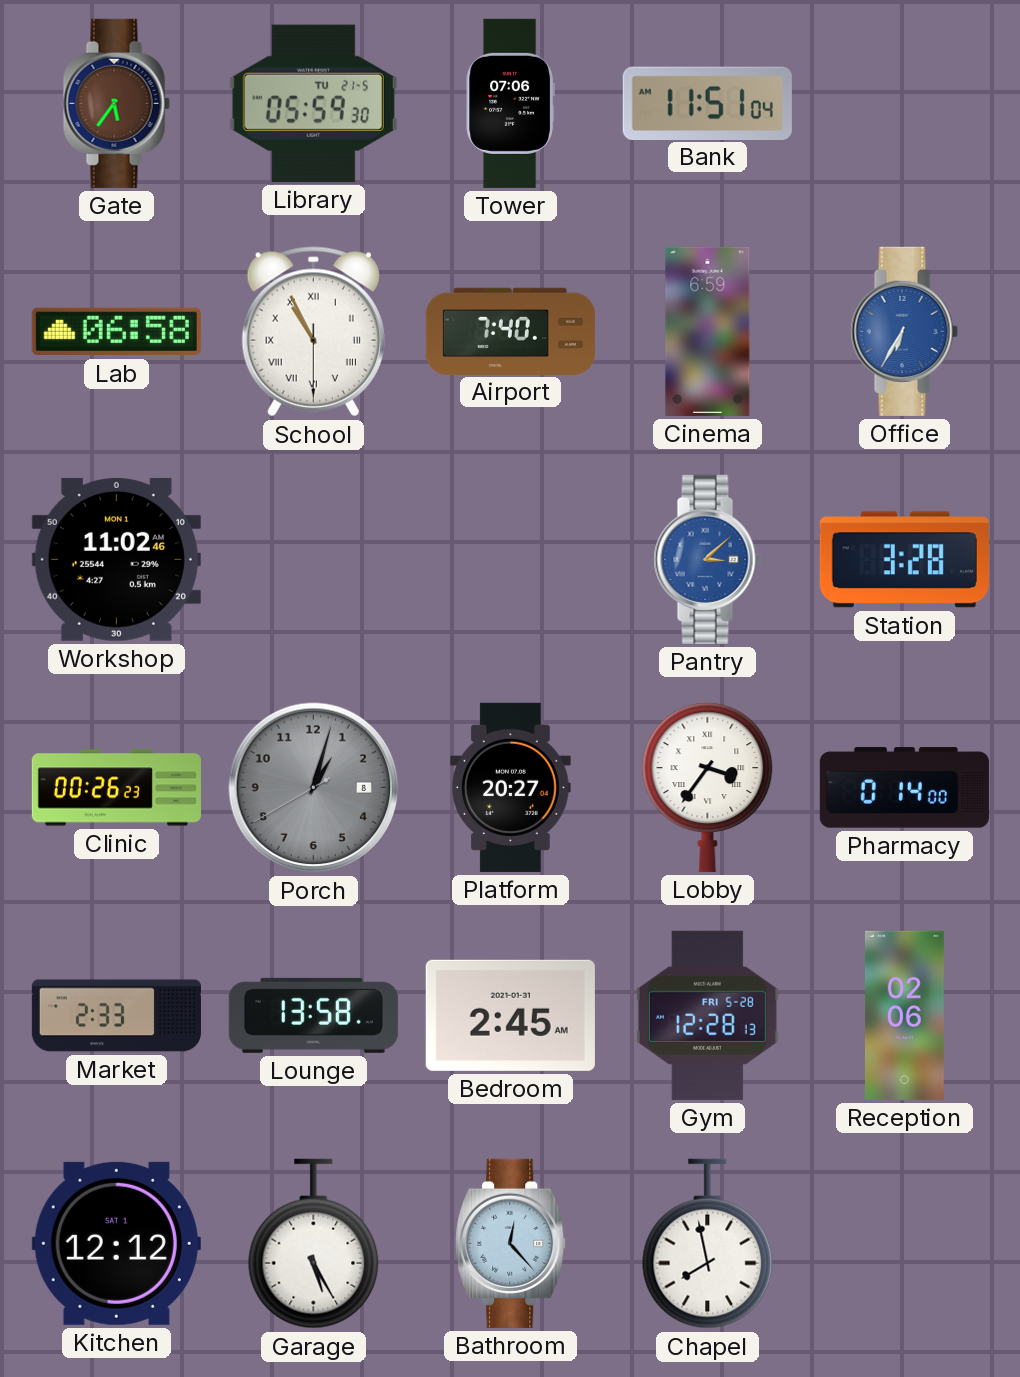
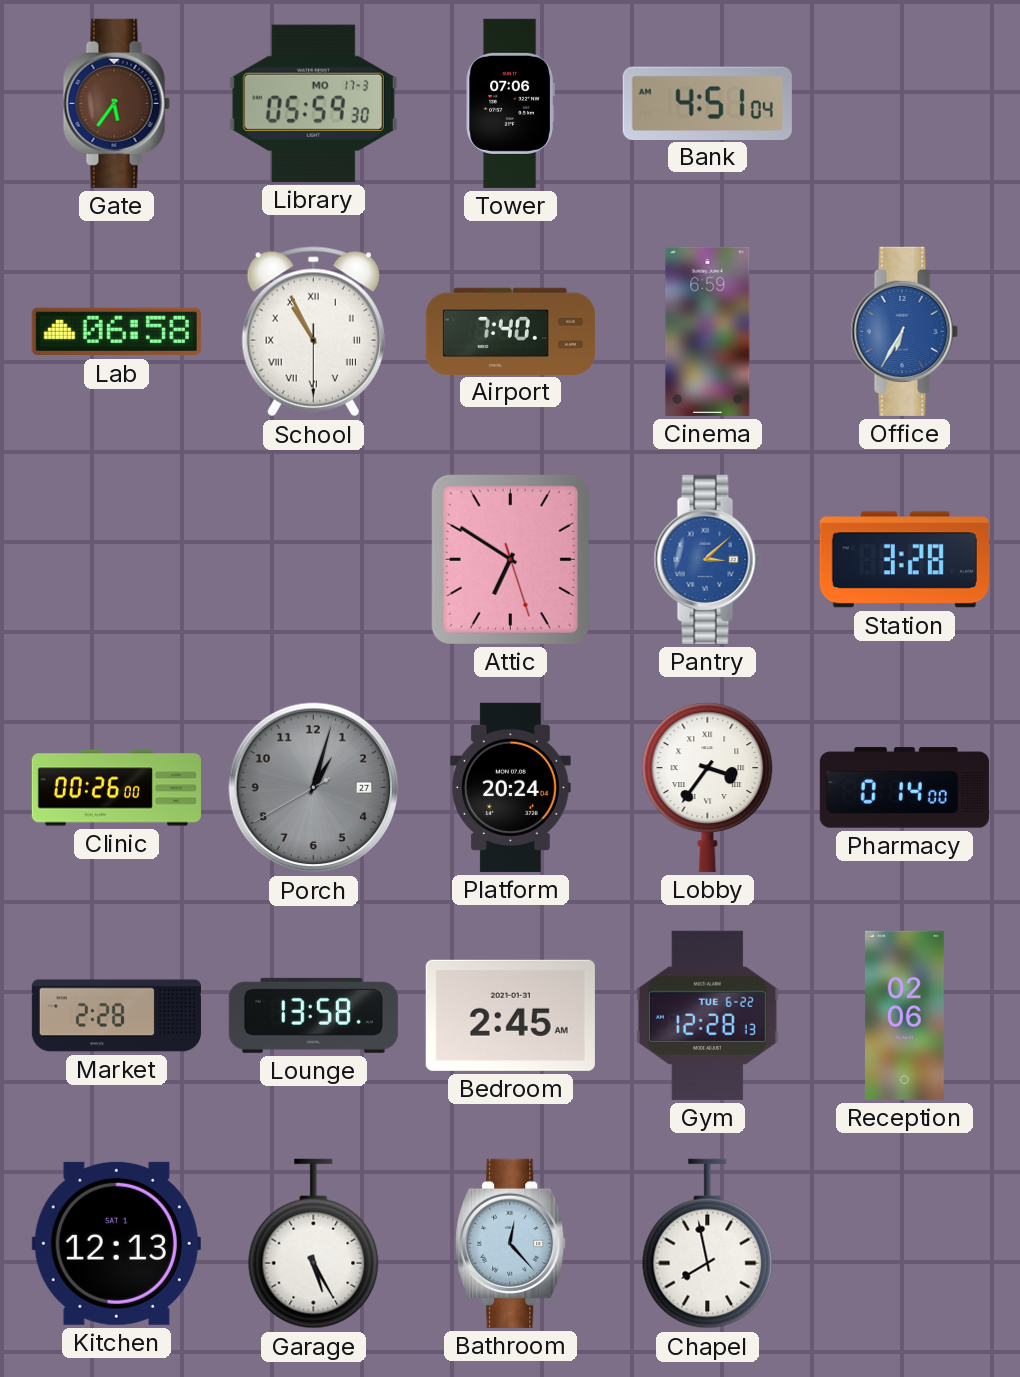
Library date: TU 21-5 -> MO 17-3 (313, 103)
Bank: 11:51 -> 4:51 (707, 103)
Workshop: 11:02 -> none (116, 559)
Attic: none -> 6:50 (510, 559)
Clinic: 00:26:23 -> 00:26:00 (116, 788)
Porch date: 8 -> 27 (314, 788)
Platform: 20:27 -> 20:24 (511, 787)
Market: 2:33 -> 2:28 (116, 1016)
Gym date: FRI 5-28 -> TUE 6-22 (707, 1015)
Kitchen: 12:12 -> 12:13 (116, 1243)
